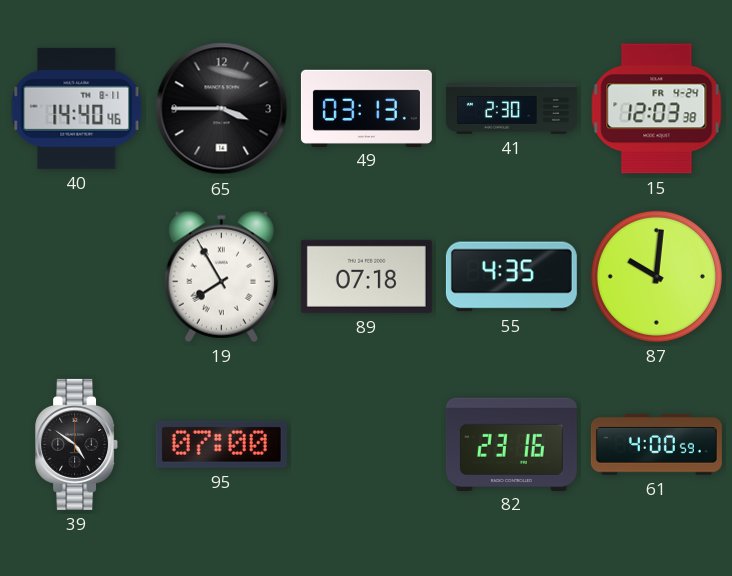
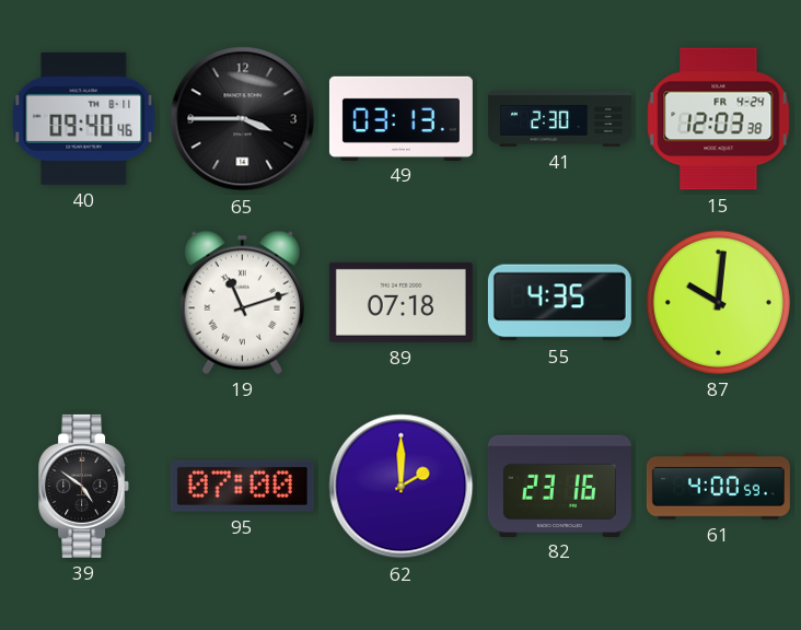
40: 14:40 -> 09:40 (84, 118)
19: 7:55 -> 11:12 (242, 302)
62: none -> 2:00 (402, 487)
